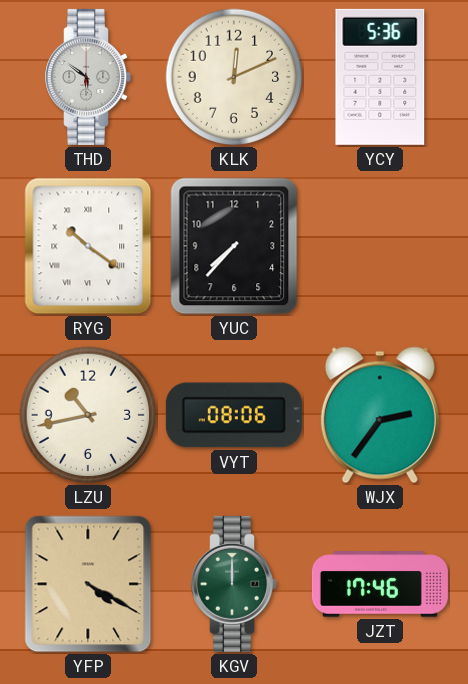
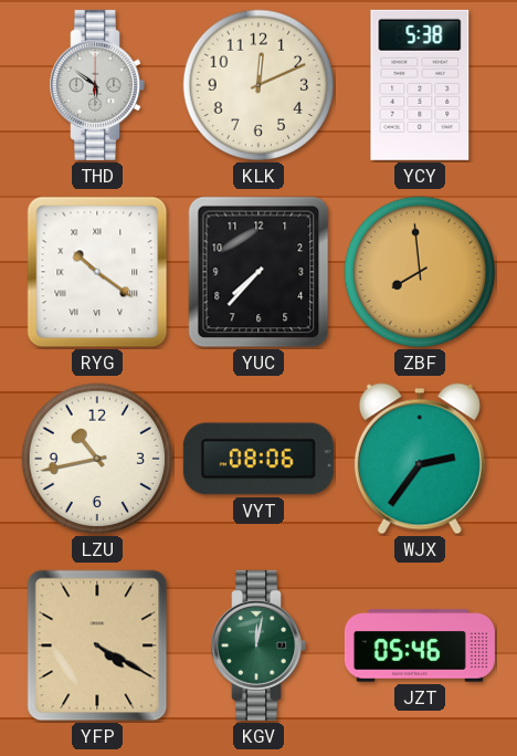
YCY: 5:36 -> 5:38 (420, 85)
ZBF: none -> 7:59 (420, 272)
KGV: 12:00 -> 12:02 (258, 645)
JZT: 17:46 -> 05:46 (420, 645)
